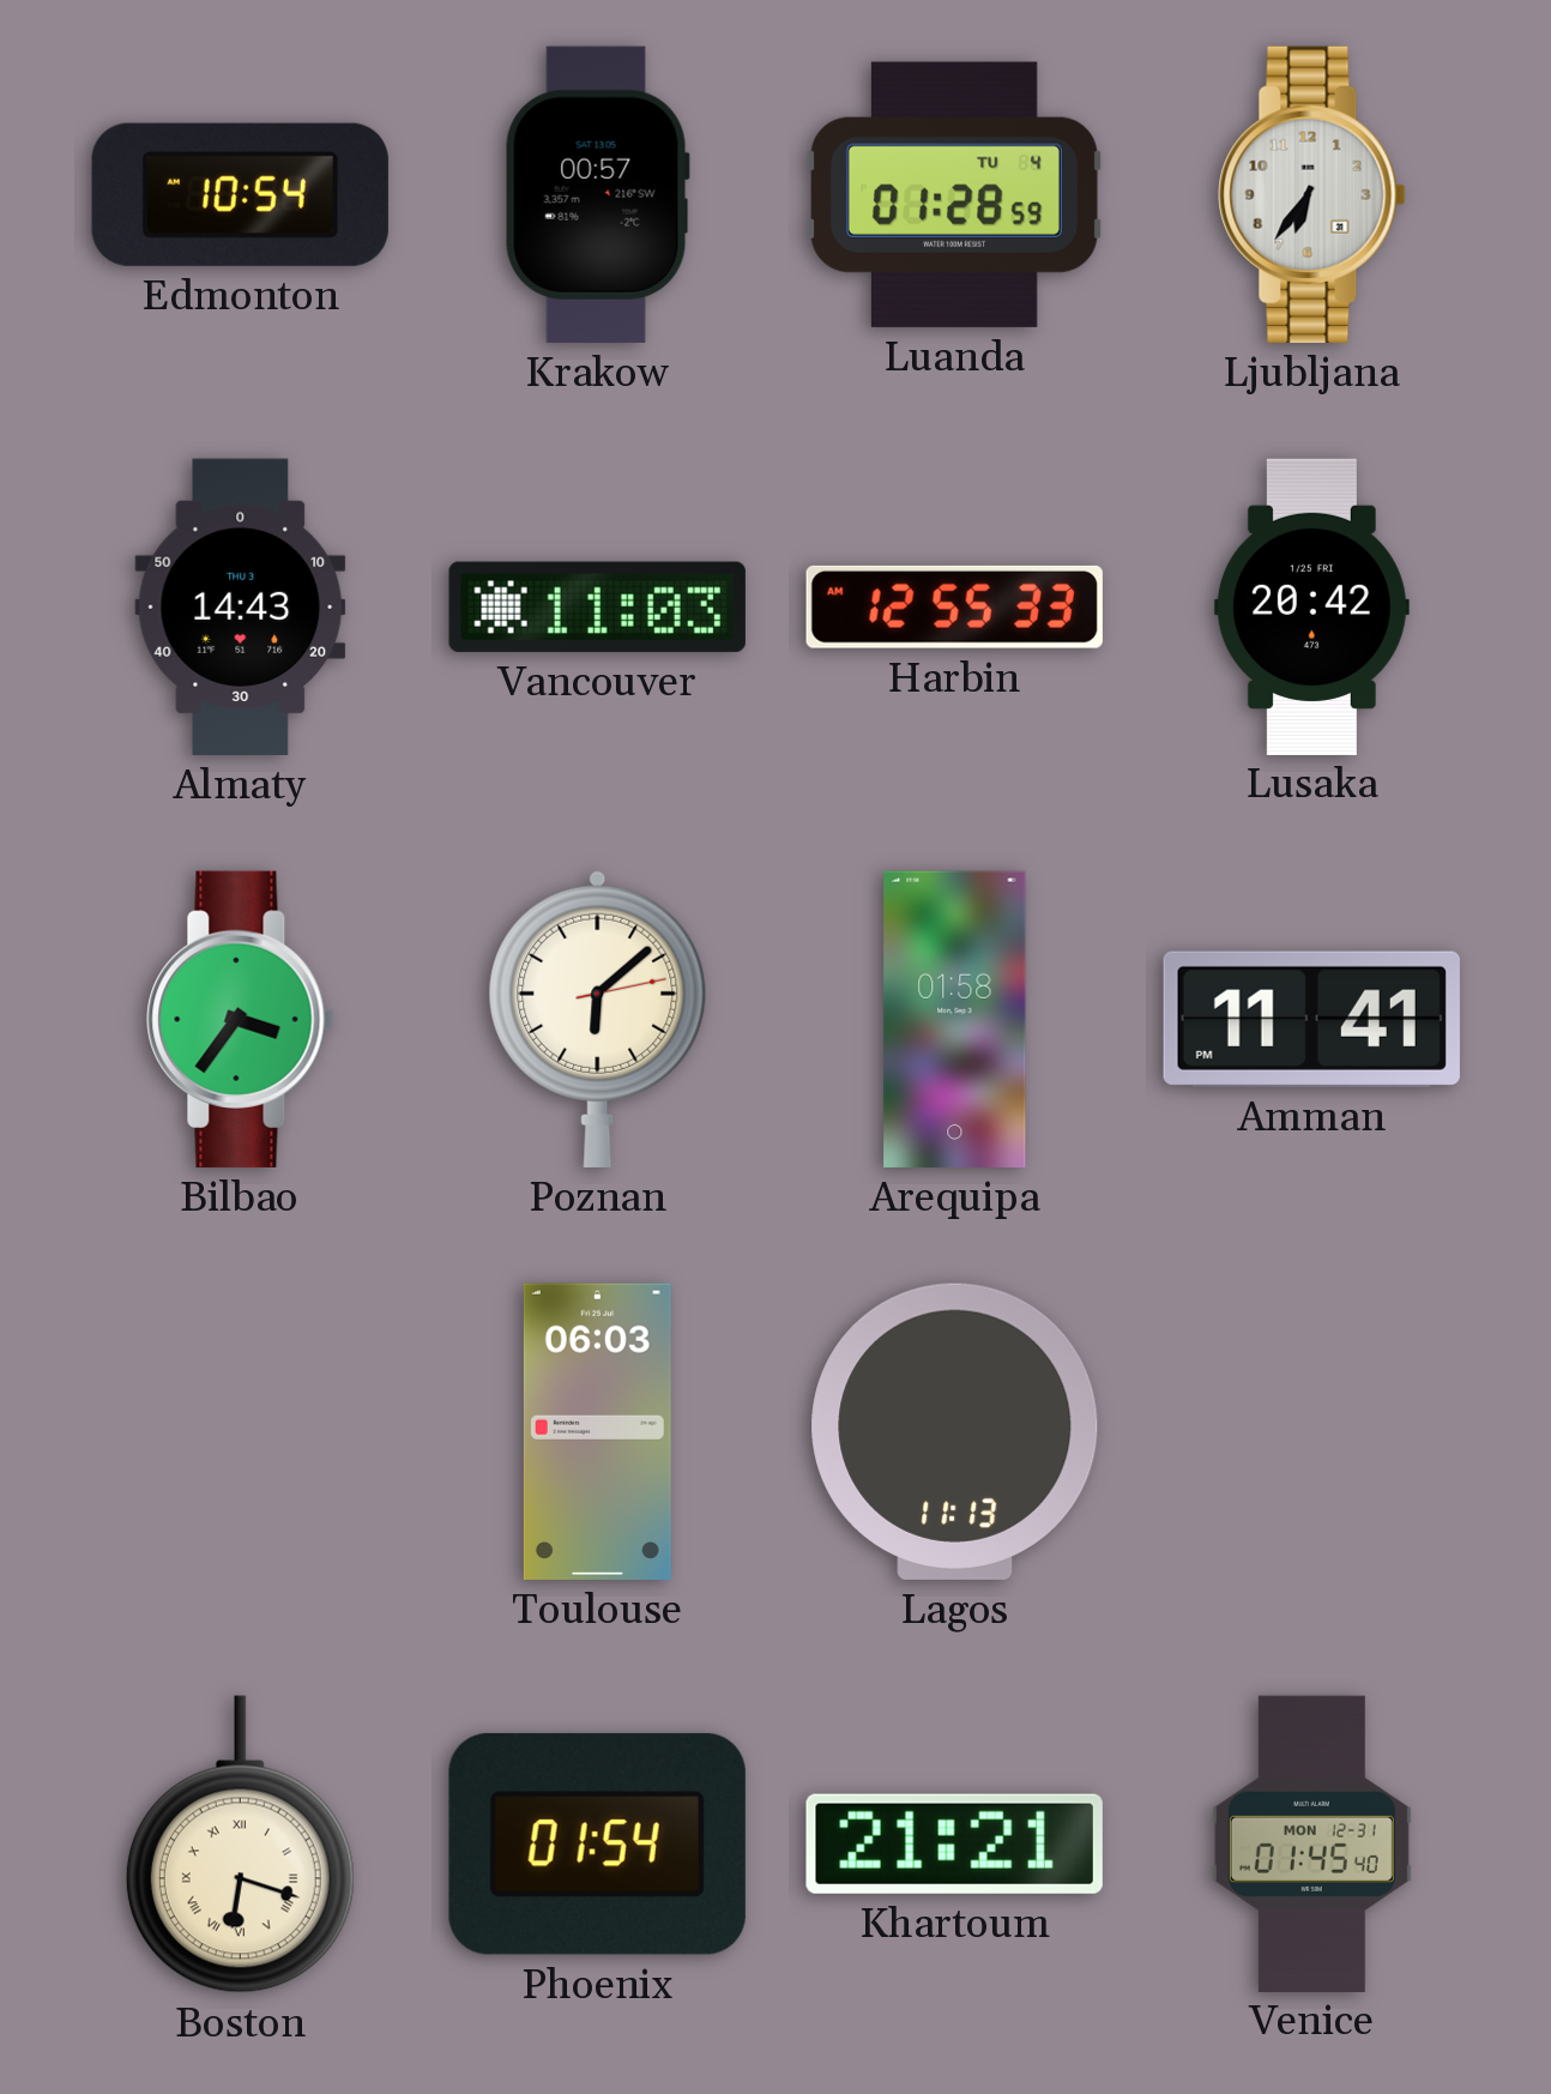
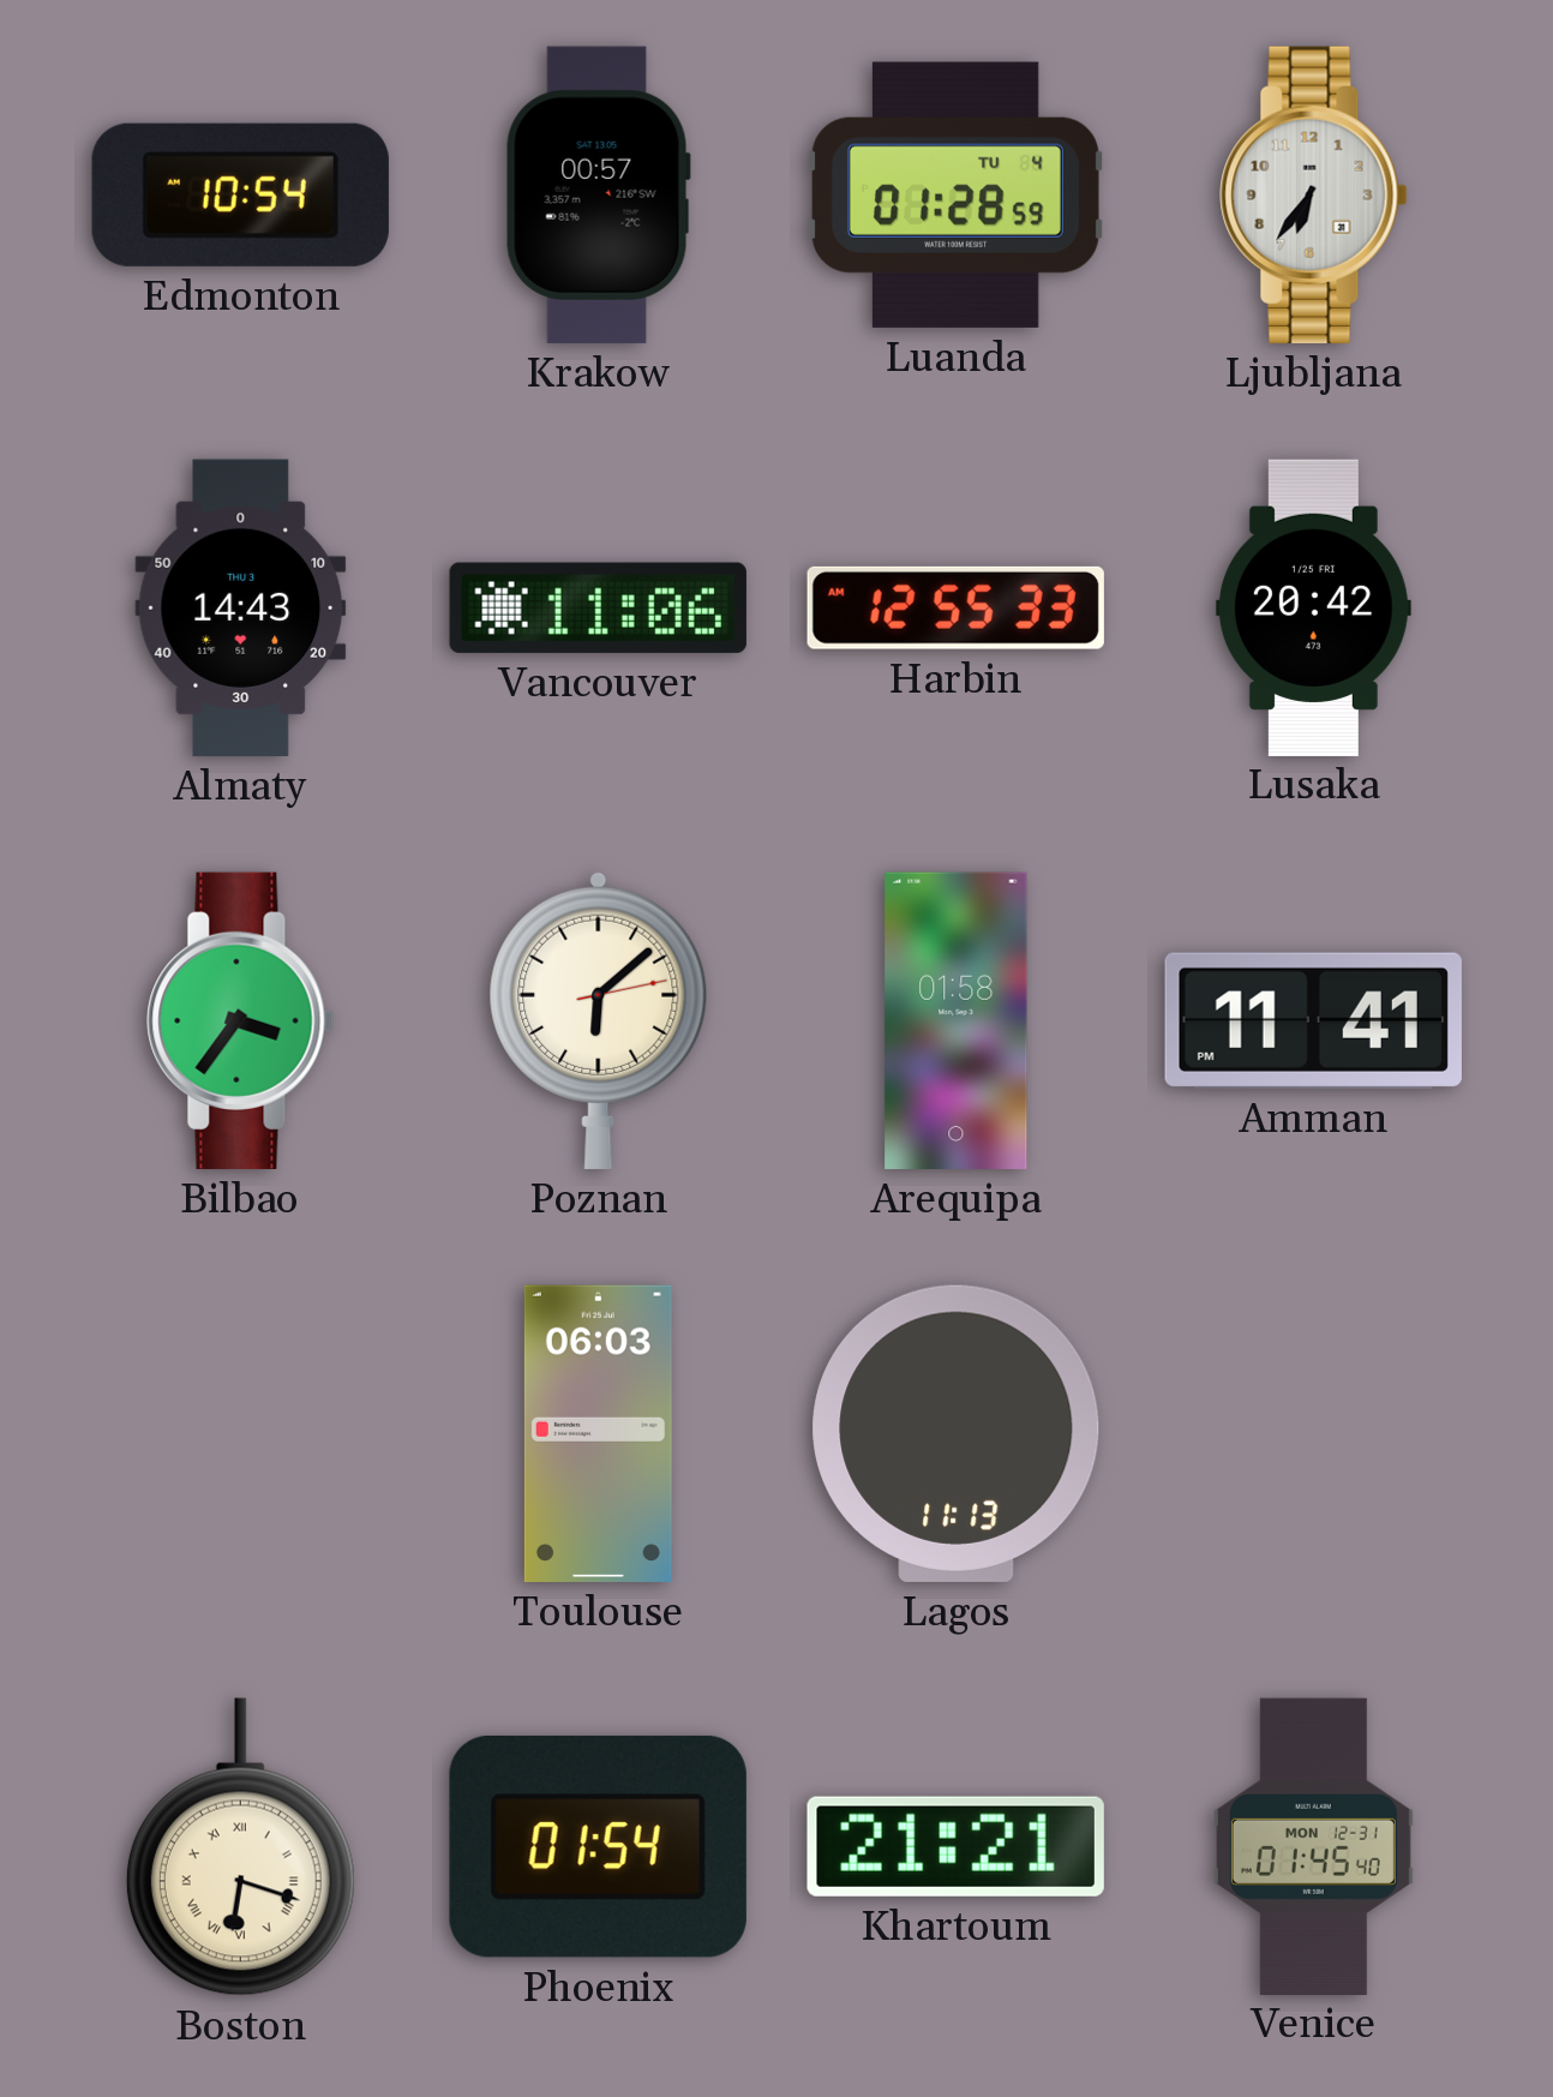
Vancouver: 11:03 -> 11:06 (598, 607)
